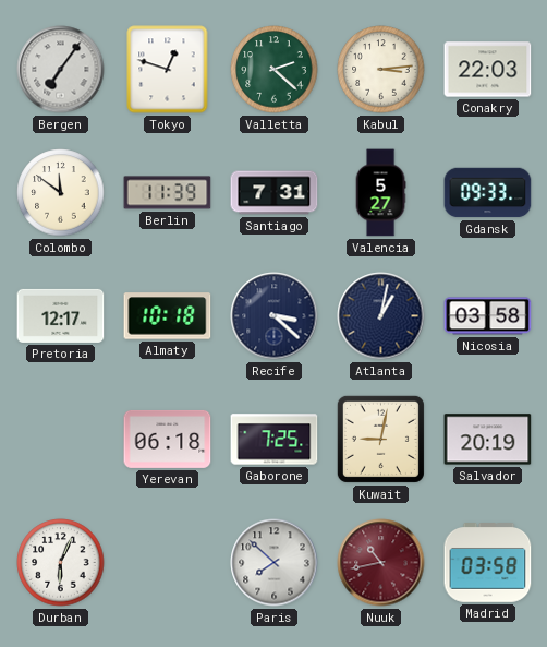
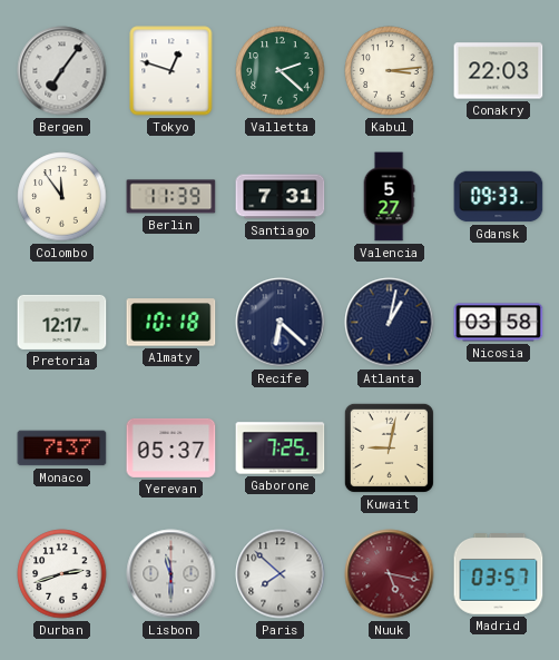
Colombo: 11:51 -> 11:54 (62, 197)
Recife: 3:22 -> 6:22 (281, 323)
Monaco: none -> 7:37 (62, 449)
Yerevan: 06:18 -> 05:37 (171, 447)
Salvador: 20:19 -> none (488, 440)
Durban: 6:04 -> 2:42 (62, 574)
Lisbon: none -> 11:30 (171, 574)
Nuuk: 10:43 -> 5:17 (390, 574)
Madrid: 03:58 -> 03:57 (499, 574)
